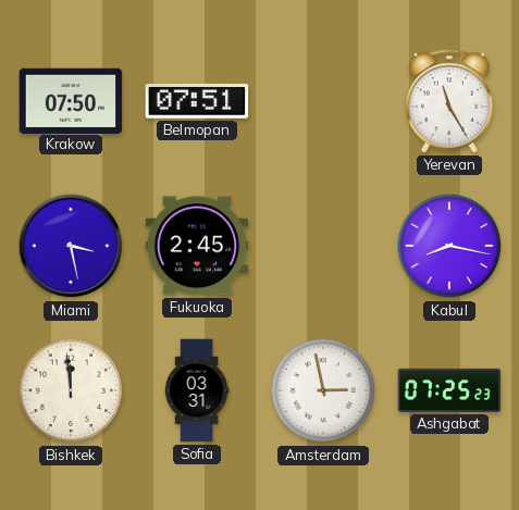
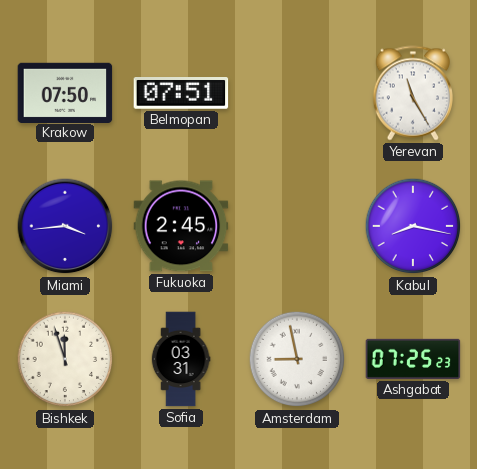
Miami: 3:28 -> 3:44 (65, 226)
Bishkek: 11:59 -> 11:57 (65, 359)
Amsterdam: 2:58 -> 8:58 (297, 359)
